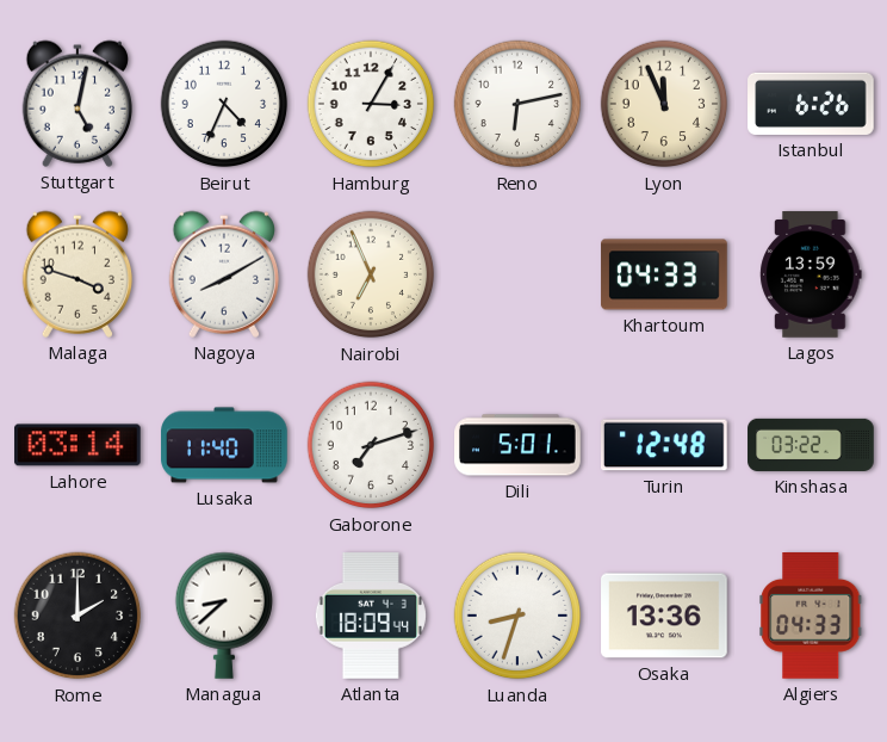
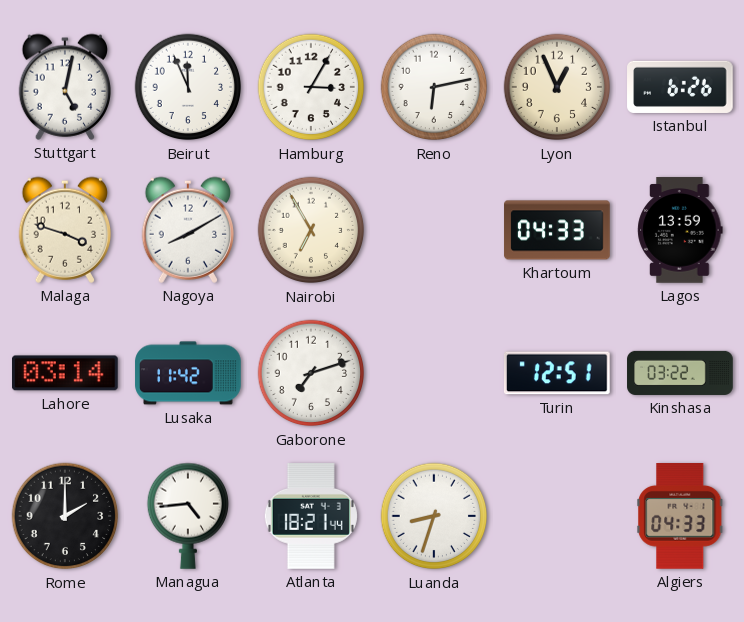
Beirut: 4:34 -> 11:56 (188, 87)
Lyon: 11:56 -> 12:56 (557, 87)
Nairobi: 6:56 -> 6:55 (311, 230)
Lusaka: 11:40 -> 11:42 (188, 373)
Dili: 5:01 -> none (517, 445)
Turin: 12:48 -> 12:51 (557, 373)
Managua: 8:38 -> 4:44 (187, 516)
Atlanta: 18:09 -> 18:21 (311, 517)
Osaka: 13:36 -> none (664, 616)
